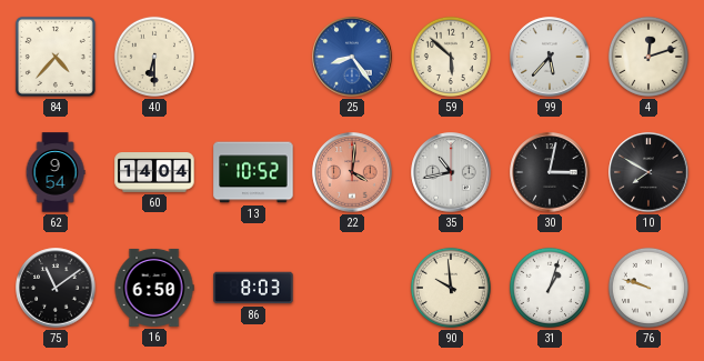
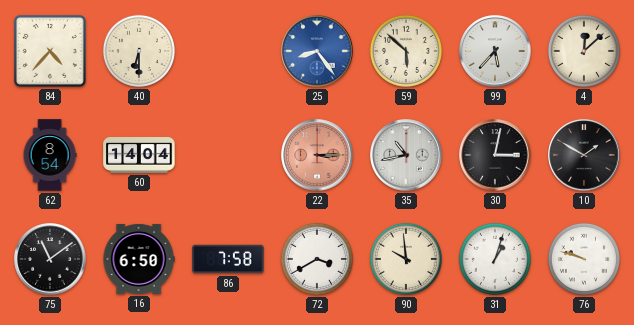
4: 12:12 -> 12:08 (584, 51)
62: 9:54 -> 8:54 (50, 155)
13: 10:52 -> none (253, 172)
22: 4:01 -> 3:15 (317, 155)
10: 7:50 -> 1:50 (584, 155)
86: 8:03 -> 7:58 (228, 259)
72: none -> 3:40 (317, 259)
